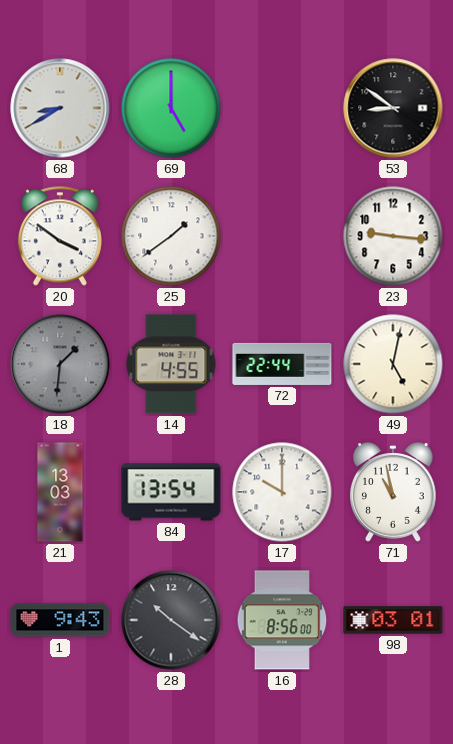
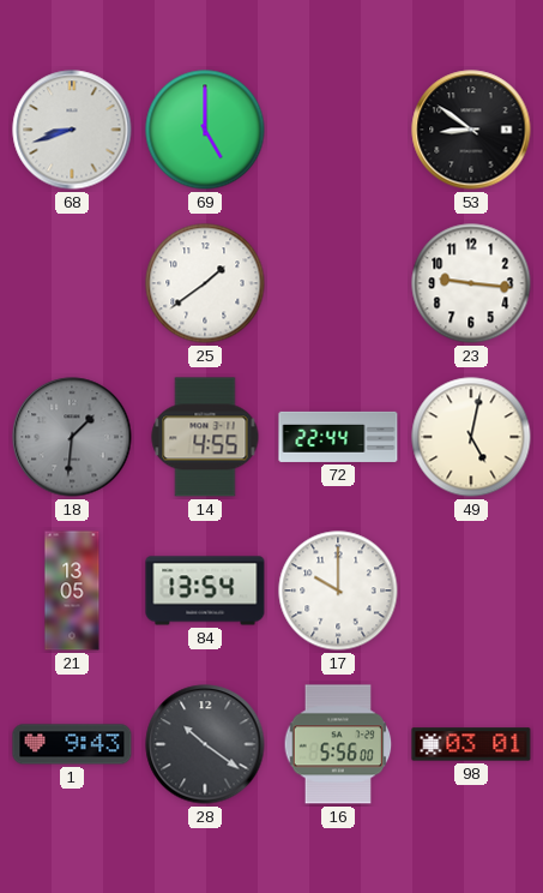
68: 8:40 -> 8:42 (72, 130)
20: 3:51 -> none (60, 236)
21: 13:03 -> 13:05 (72, 591)
71: 10:58 -> none (394, 492)
16: 8:56 -> 5:56 (338, 744)
